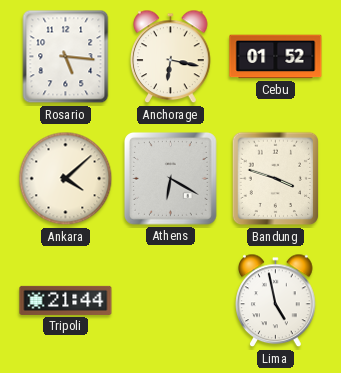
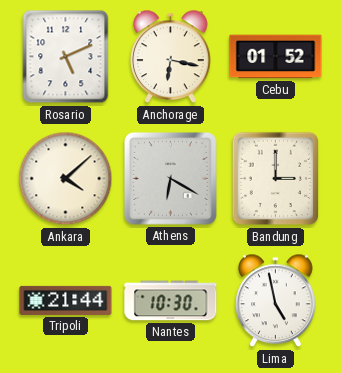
Rosario: 5:16 -> 5:11 (66, 57)
Bandung: 3:48 -> 3:00 (276, 179)
Nantes: none -> 10:30 (171, 301)
